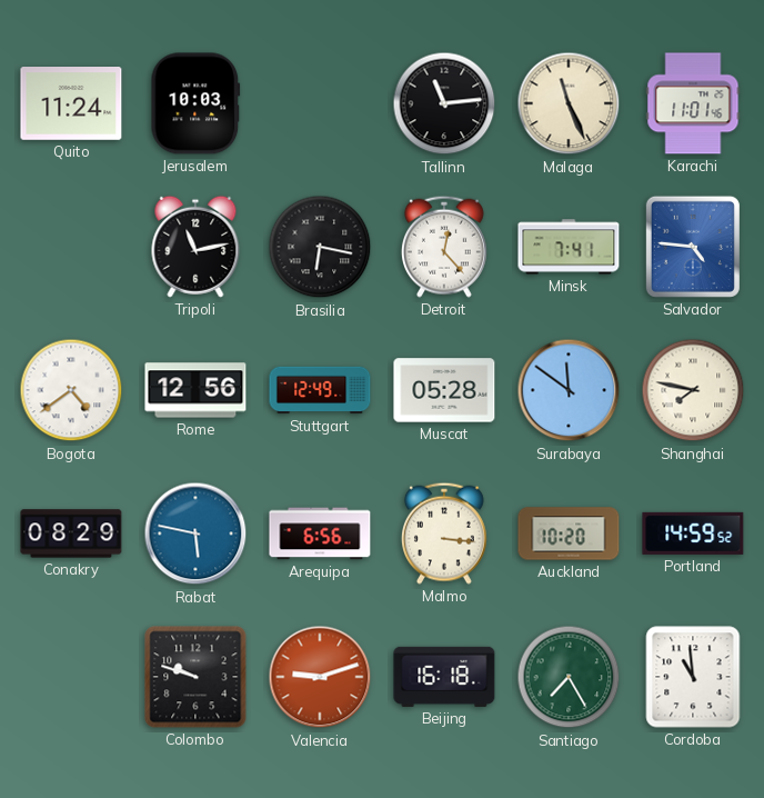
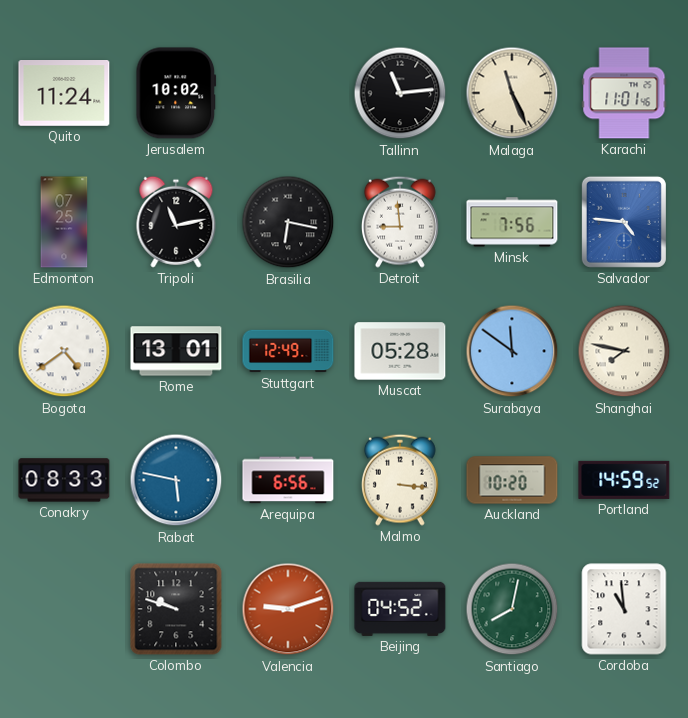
Jerusalem: 10:03 -> 10:02 (176, 93)
Edmonton: none -> 07:25 (64, 222)
Detroit: 12:23 -> 8:59 (400, 222)
Minsk: 7:41 -> 7:56 (512, 222)
Rome: 12:56 -> 13:01 (176, 351)
Conakry: 08:29 -> 08:33 (64, 480)
Beijing: 16:18 -> 04:52 (400, 609)
Santiago: 7:25 -> 8:02 (512, 609)
